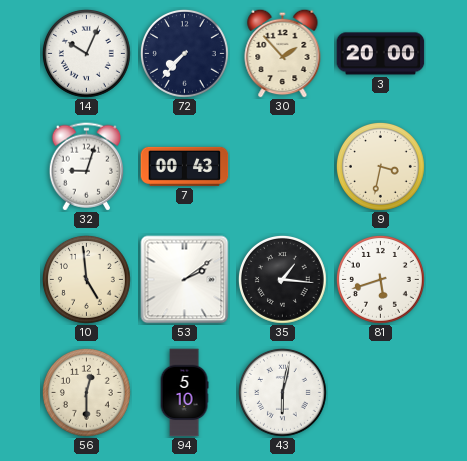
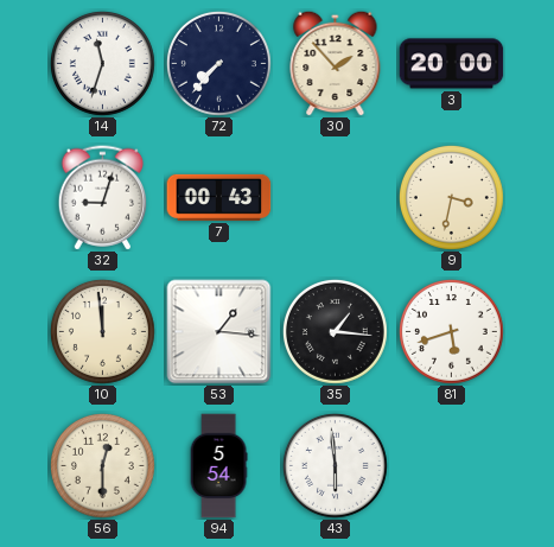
14: 10:04 -> 11:33 (102, 63)
10: 4:59 -> 11:59 (102, 331)
53: 2:09 -> 1:16 (219, 332)
94: 5:10 -> 5:54 (218, 466)
43: 6:02 -> 5:59 (335, 465)
